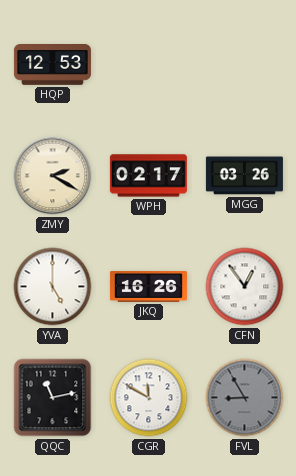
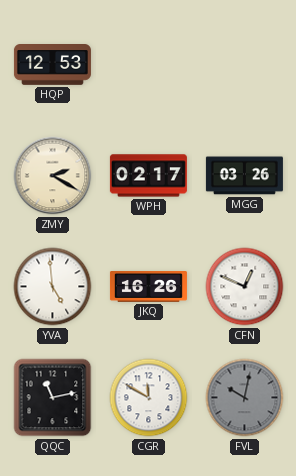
YVA: 5:00 -> 4:59 (53, 287)
CFN: 12:54 -> 12:49 (245, 287)
FVL: 8:55 -> 10:02 (245, 398)
